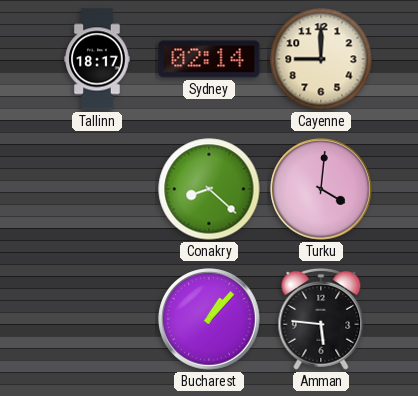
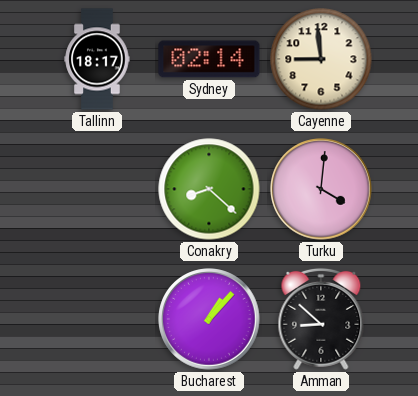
Cayenne: 9:00 -> 8:59 (321, 59)
Amman: 5:46 -> 8:52 (321, 319)
